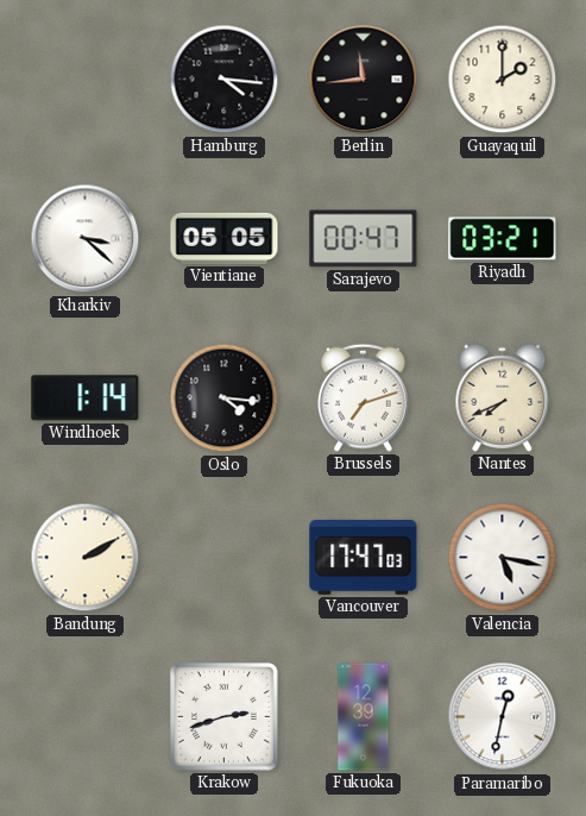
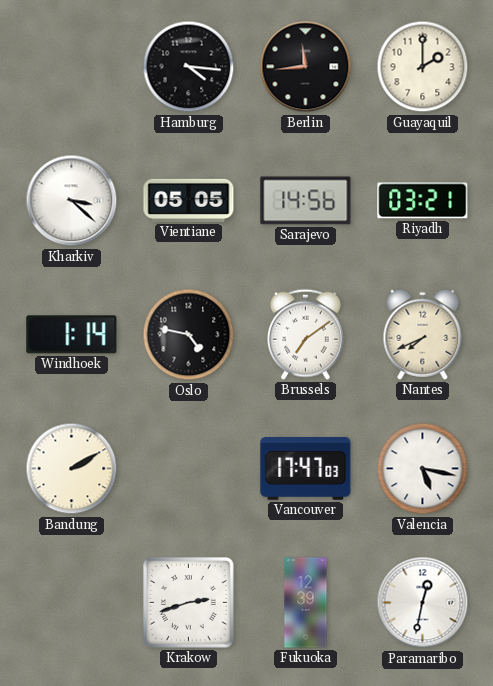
Sarajevo: 00:47 -> 14:56 (306, 201)
Oslo: 4:16 -> 4:47 (189, 335)
Brussels: 7:12 -> 7:09 (305, 334)
